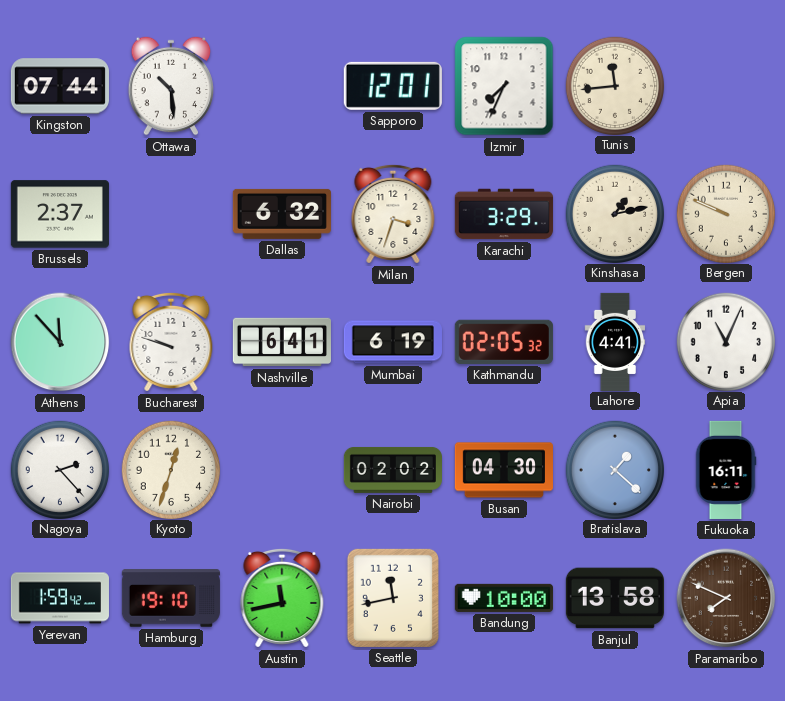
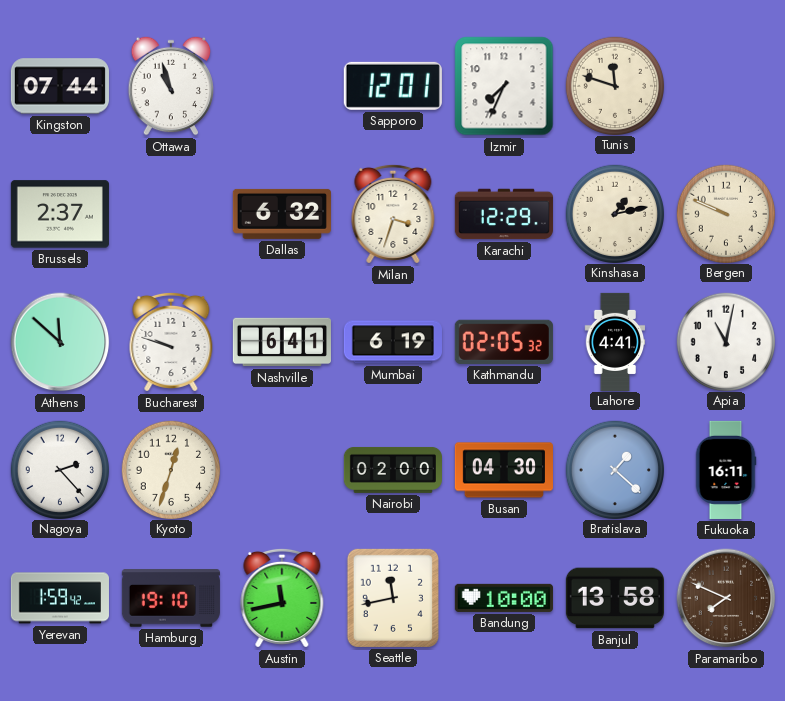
Ottawa: 10:29 -> 10:57 (171, 86)
Tunis: 11:44 -> 11:48 (614, 85)
Karachi: 3:29 -> 12:29 (504, 214)
Athens: 11:53 -> 11:52 (60, 342)
Apia: 11:04 -> 11:02 (725, 341)
Nairobi: 02:02 -> 02:00 (393, 470)
